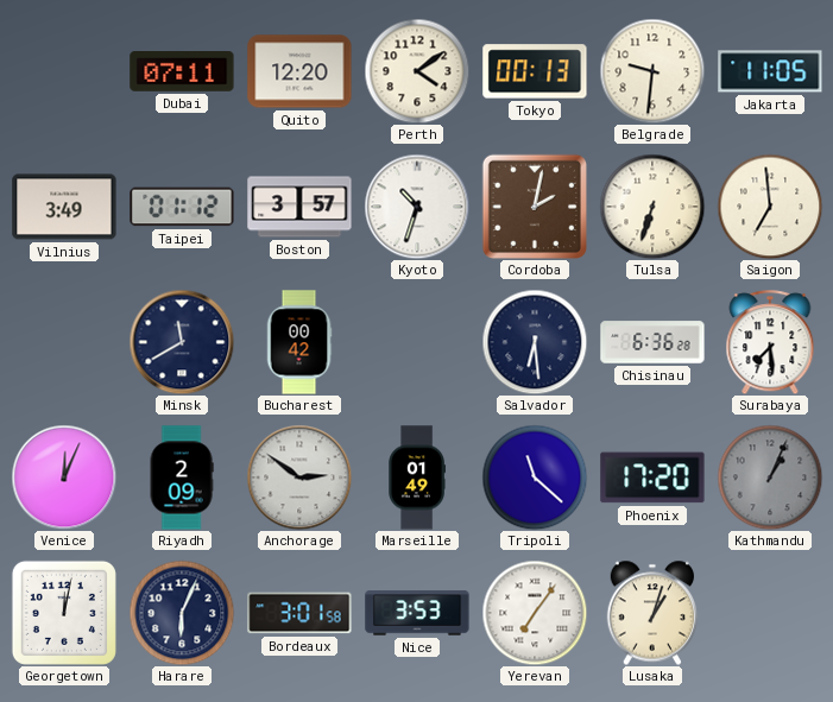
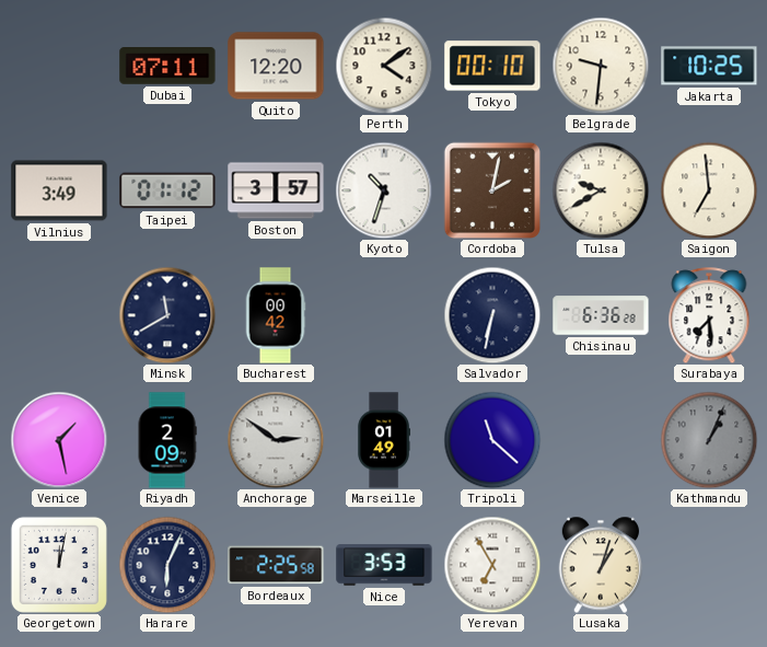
Tokyo: 00:13 -> 00:10 (492, 66)
Jakarta: 11:05 -> 10:25 (709, 66)
Tulsa: 6:33 -> 9:40 (601, 190)
Salvador: 6:29 -> 6:32 (492, 315)
Venice: 12:04 -> 1:28 (59, 440)
Phoenix: 17:20 -> none (652, 478)
Bordeaux: 3:01 -> 2:25 (276, 565)
Yerevan: 7:06 -> 6:55 (492, 565)
